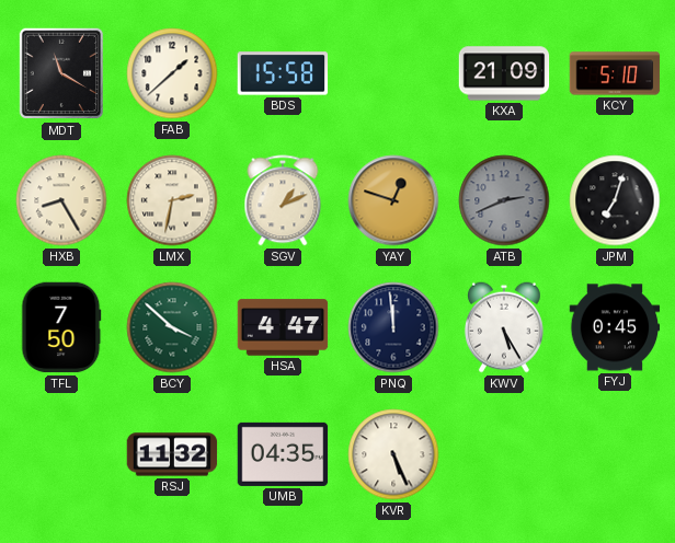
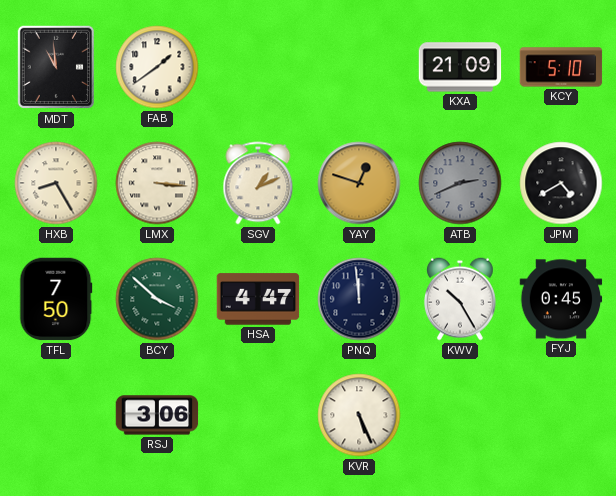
MDT: 11:20 -> 10:59 (55, 67)
FAB: 1:38 -> 1:39 (157, 67)
BDS: 15:58 -> none (283, 73)
LMX: 2:32 -> 3:16 (157, 183)
JPM: 7:03 -> 4:40 (561, 183)
KWV: 5:25 -> 10:25 (460, 299)
RSJ: 11:32 -> 3:06 (157, 415)
UMB: 04:35 -> none (283, 454)
